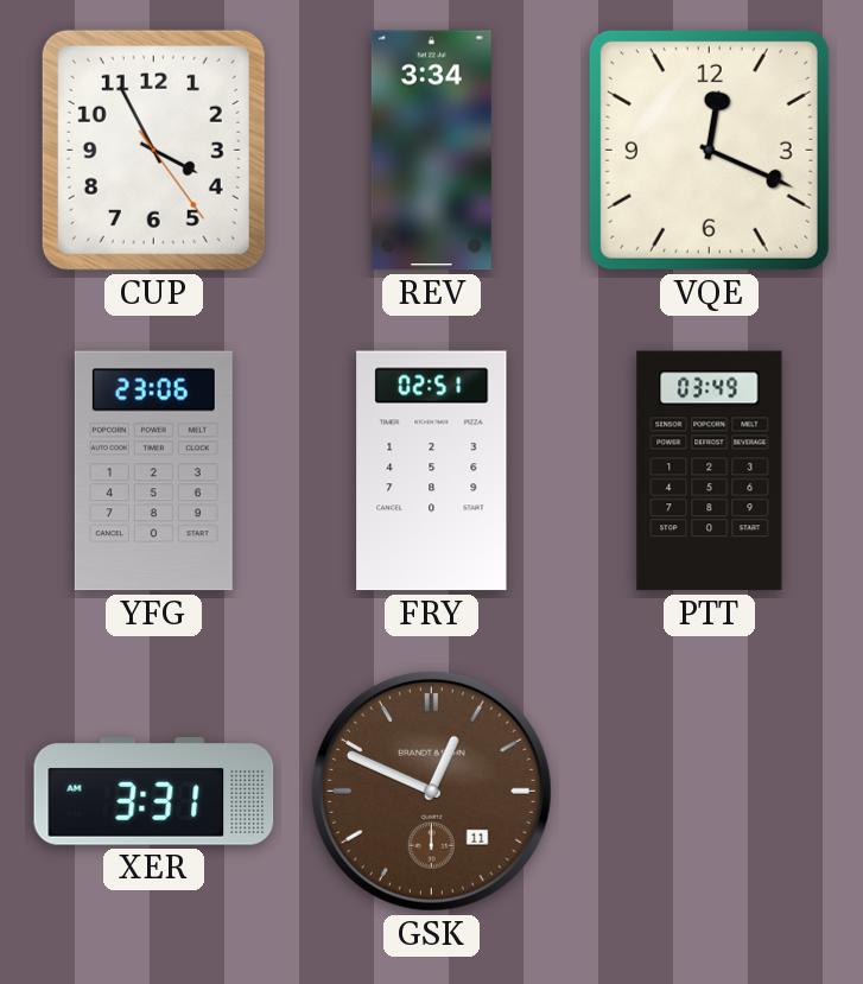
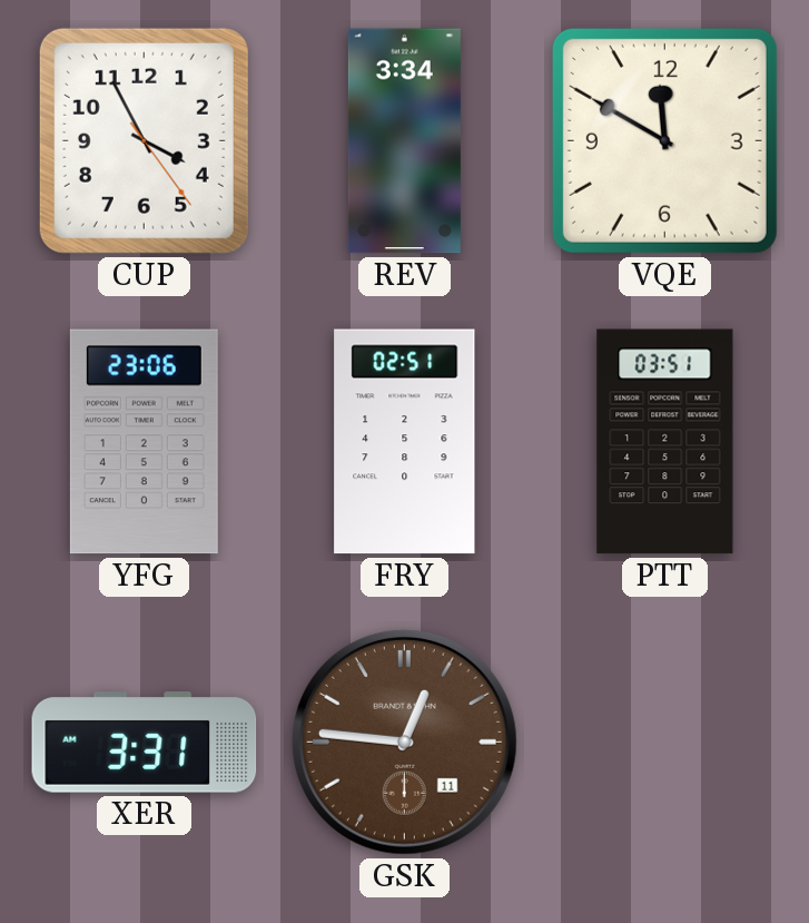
VQE: 12:19 -> 11:50 (664, 140)
PTT: 03:49 -> 03:51 (665, 442)
GSK: 12:49 -> 12:46 (404, 742)
